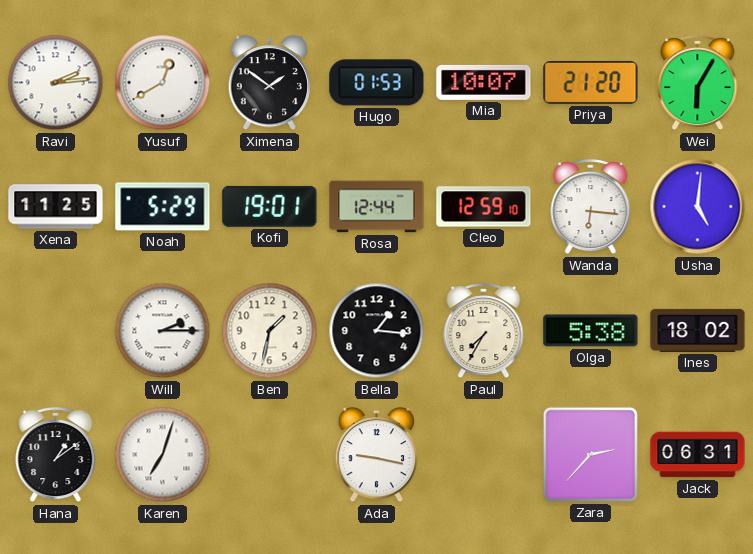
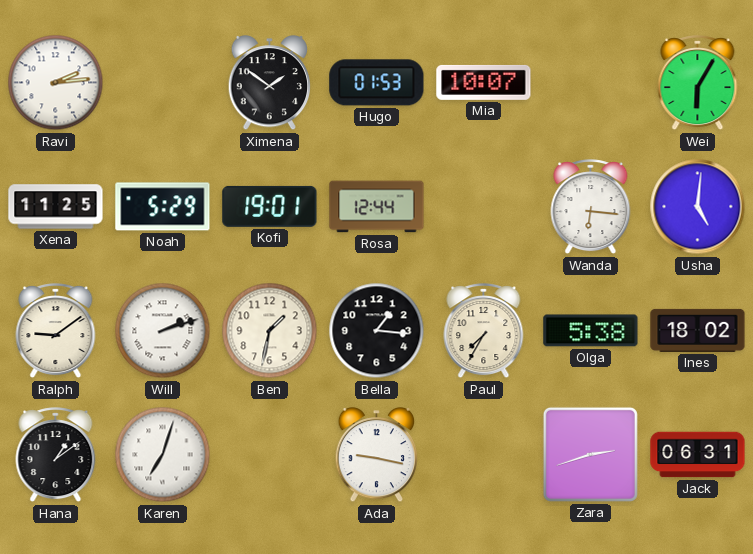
Yusuf: 12:40 -> none (163, 83)
Priya: 21:20 -> none (591, 82)
Cleo: 12:59 -> none (484, 207)
Ralph: none -> 9:09 (56, 331)
Will: 2:15 -> 2:12 (163, 331)
Zara: 2:37 -> 2:42 (590, 454)
